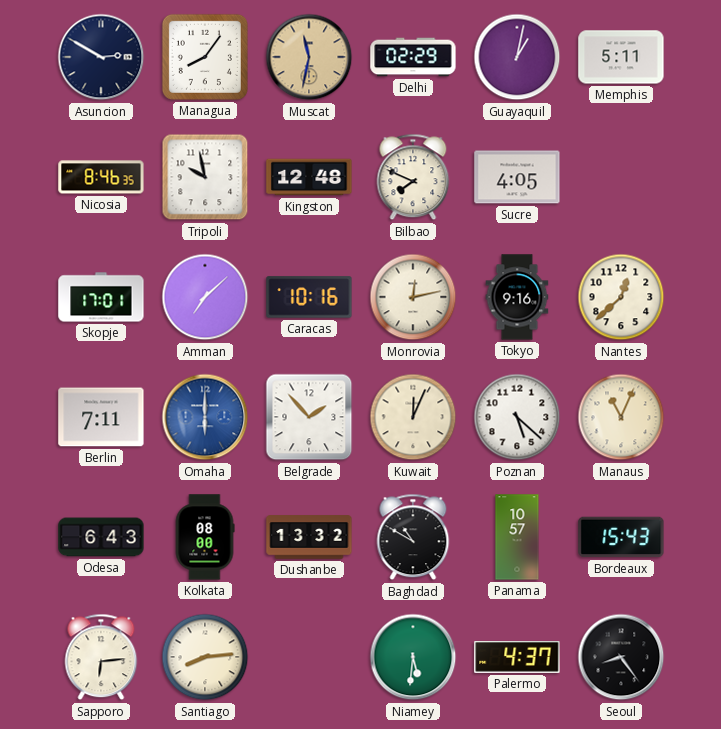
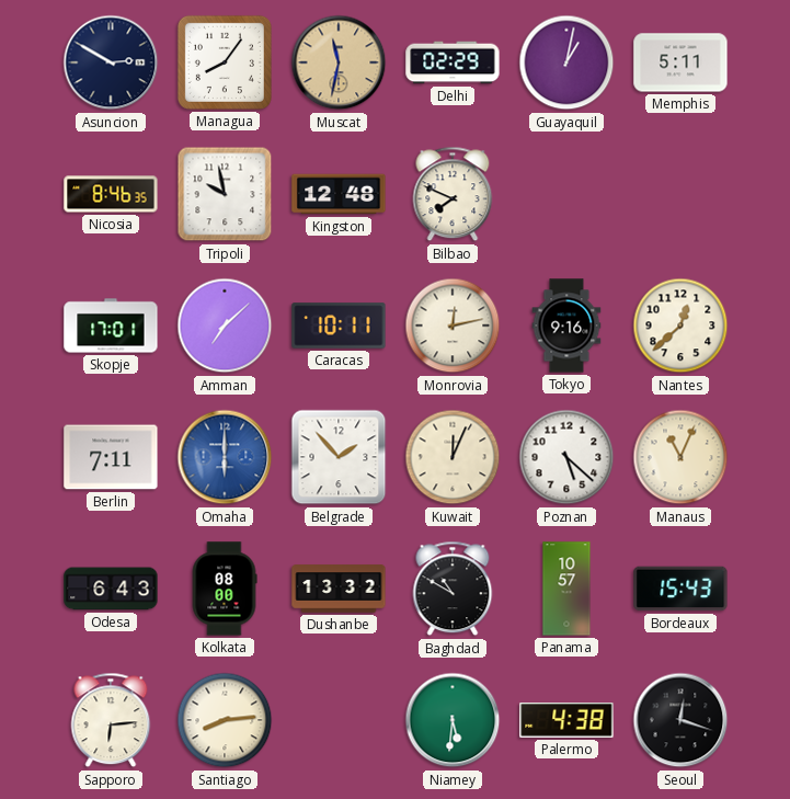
Sucre: 4:05 -> none (517, 177)
Caracas: 10:16 -> 10:11 (339, 326)
Palermo: 4:37 -> 4:38 (566, 721)
Seoul: 8:24 -> 12:18 (680, 720)
